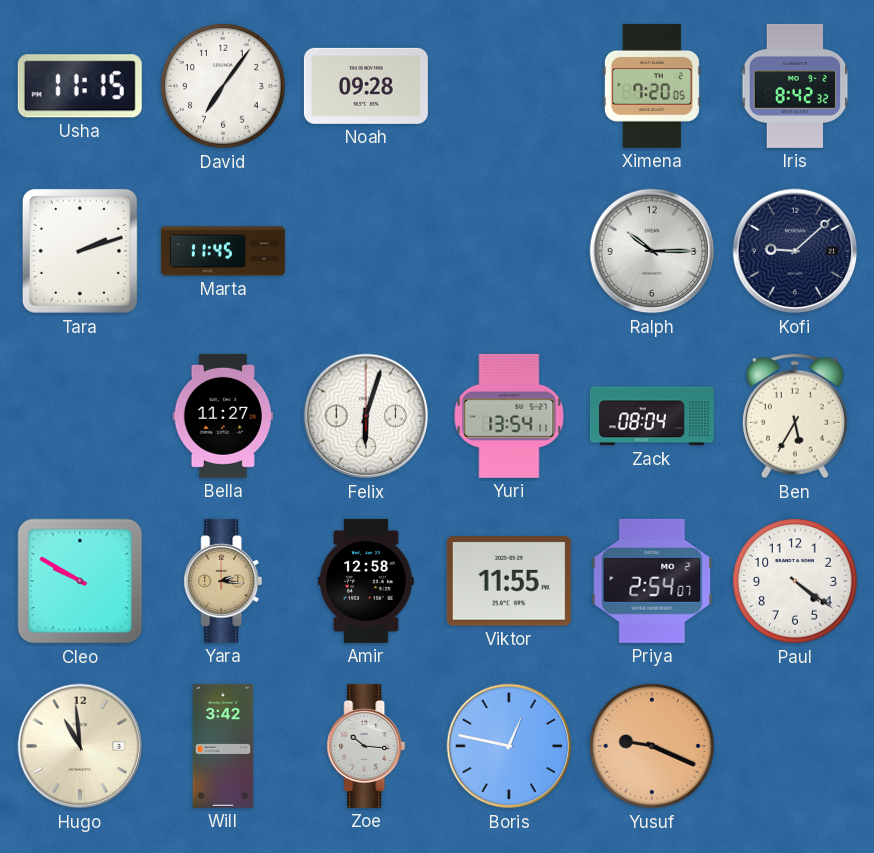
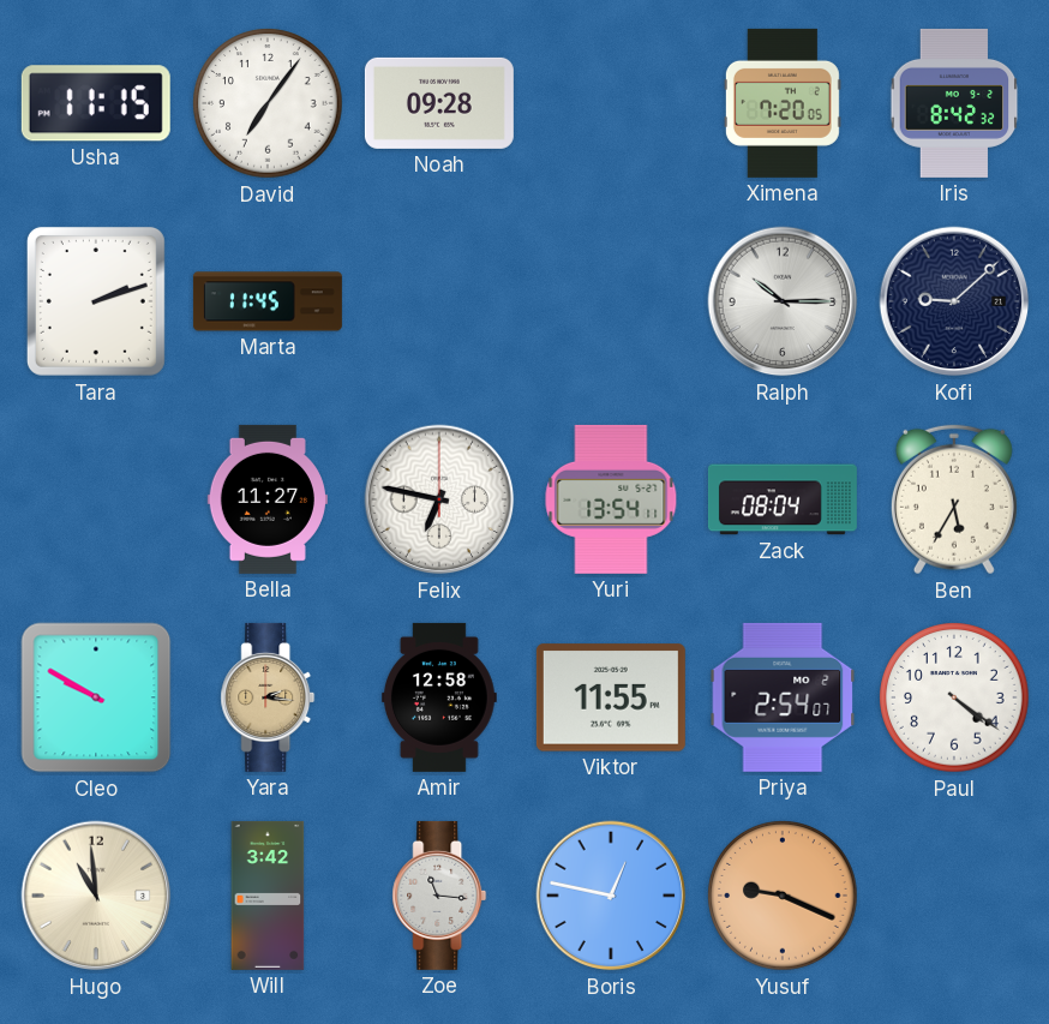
Felix: 6:03 -> 6:47 (439, 499)
Zoe: 10:16 -> 11:16 (439, 896)
